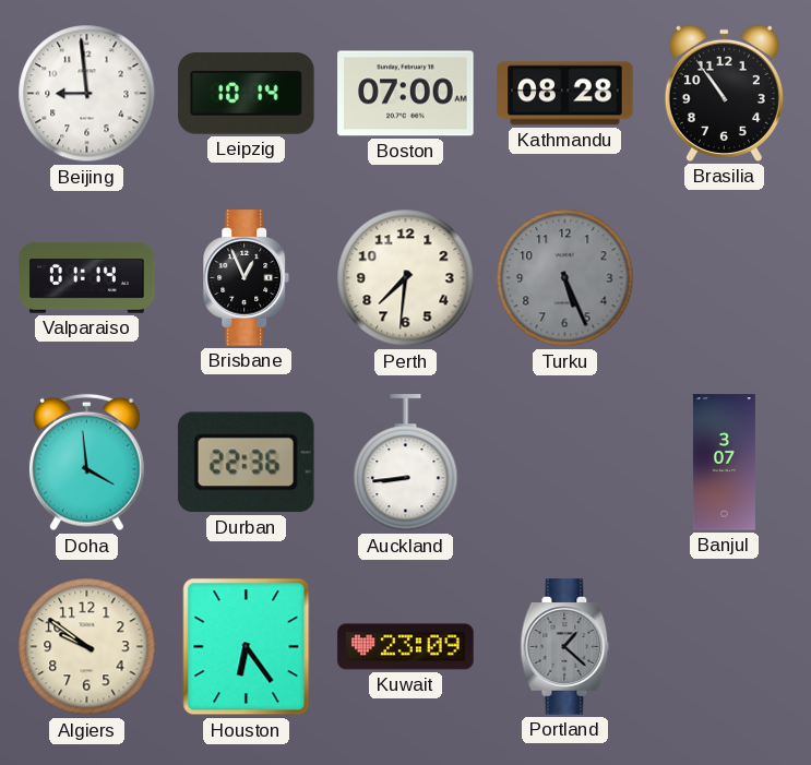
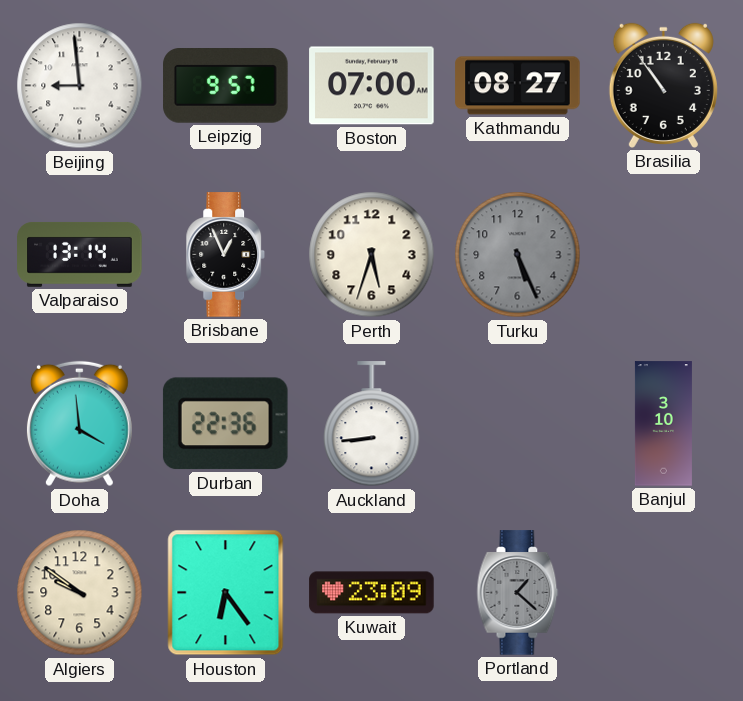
Leipzig: 10:14 -> 9:57 (226, 86)
Kathmandu: 08:28 -> 08:27 (518, 86)
Valparaiso: 01:14 -> 13:14 (80, 254)
Perth: 7:31 -> 5:33 (372, 255)
Banjul: 3:07 -> 3:10 (663, 424)
